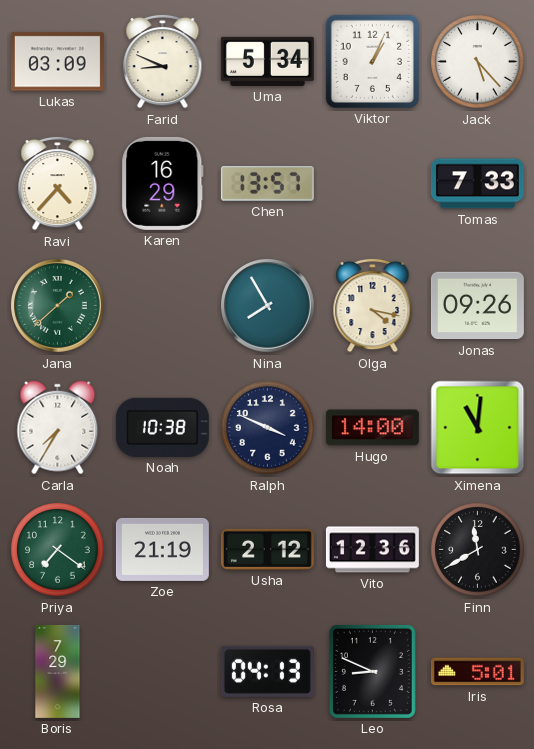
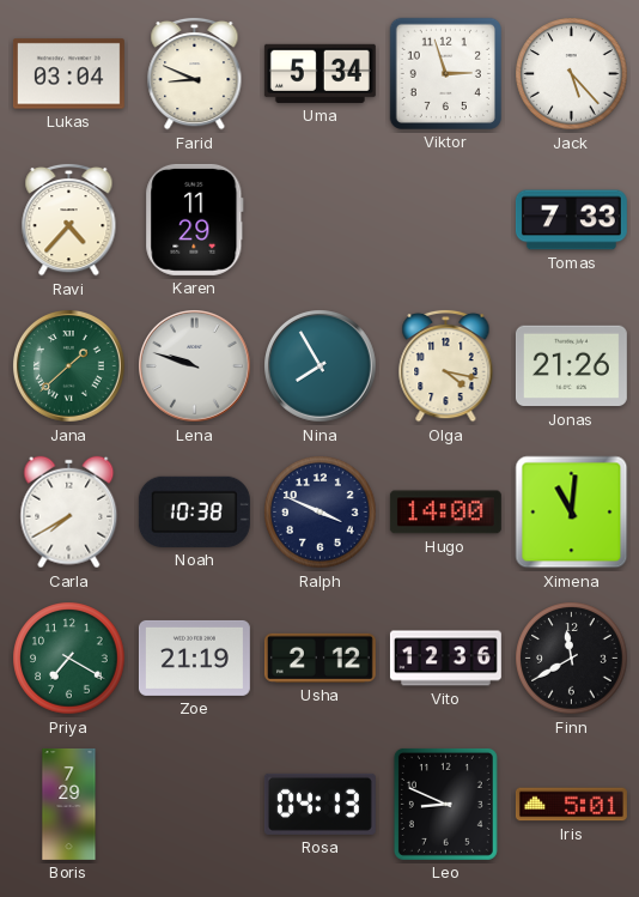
Lukas: 03:09 -> 03:04 (68, 74)
Viktor: 1:04 -> 2:57 (445, 73)
Karen: 16:29 -> 11:29 (195, 219)
Chen: 13:57 -> none (267, 183)
Lena: none -> 9:48 (195, 366)
Jonas: 09:26 -> 21:26 (571, 366)
Carla: 7:35 -> 7:40 (69, 513)
Priya: 7:21 -> 7:20 (69, 659)
